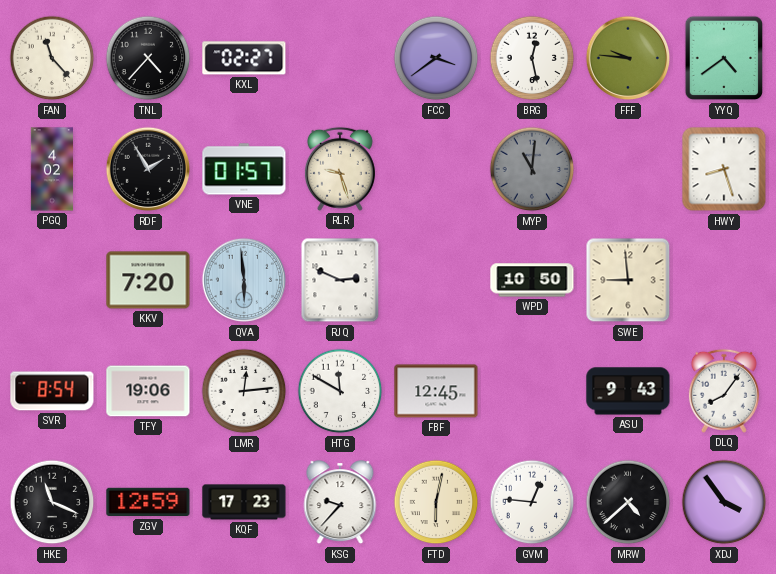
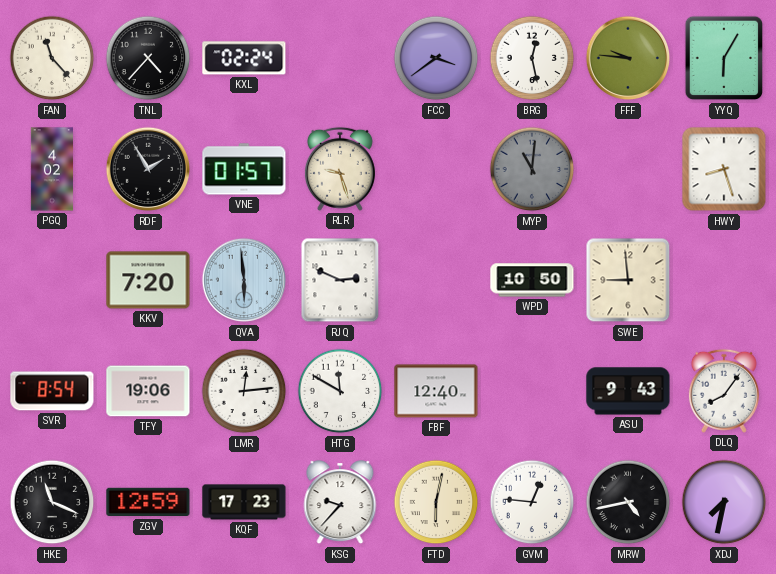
KXL: 02:27 -> 02:24 (244, 58)
YYQ: 4:39 -> 6:05 (724, 58)
FBF: 12:45 -> 12:40 (436, 391)
MRW: 4:38 -> 4:43 (628, 502)
XDJ: 3:54 -> 7:32 (724, 502)
